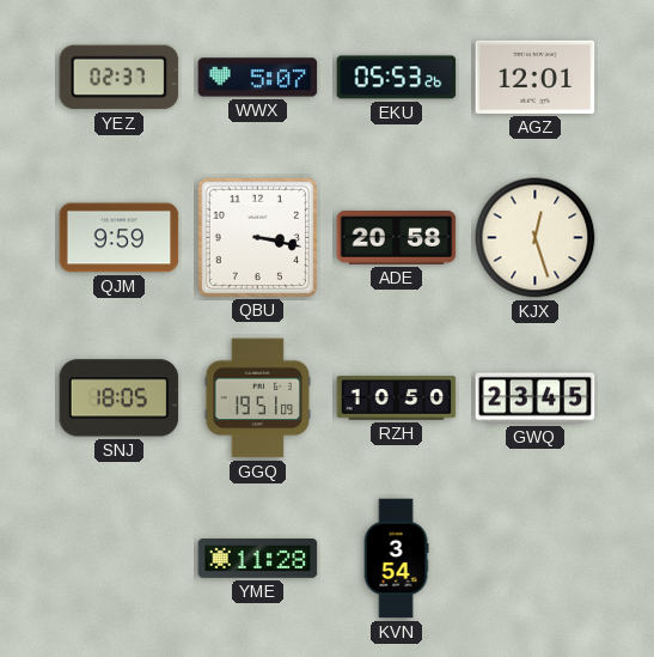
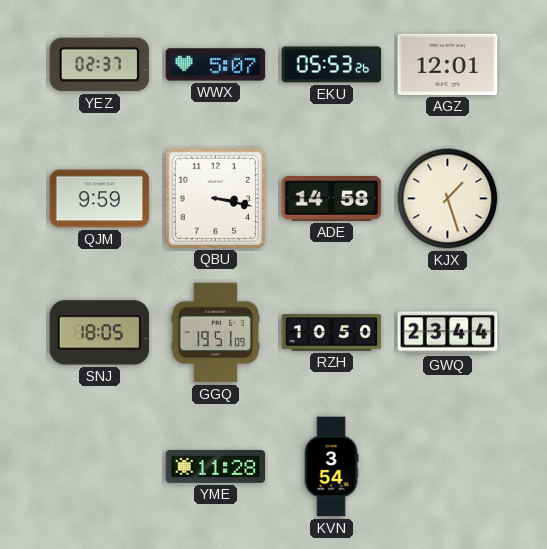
ADE: 20:58 -> 14:58 (332, 199)
KJX: 12:27 -> 1:27 (448, 199)
GWQ: 23:45 -> 23:44 (448, 333)
